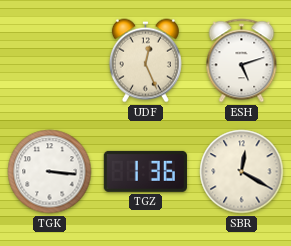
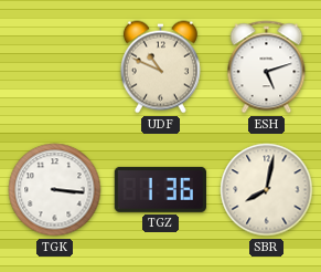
UDF: 12:26 -> 10:49 (160, 67)
SBR: 12:20 -> 8:02 (267, 190)
